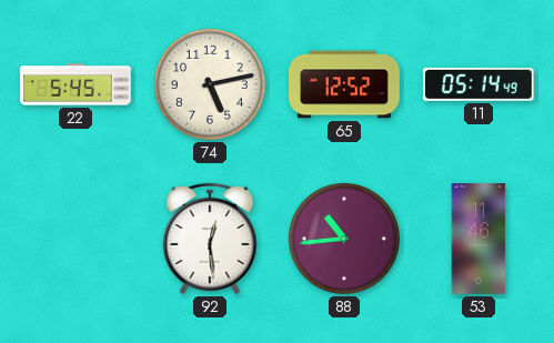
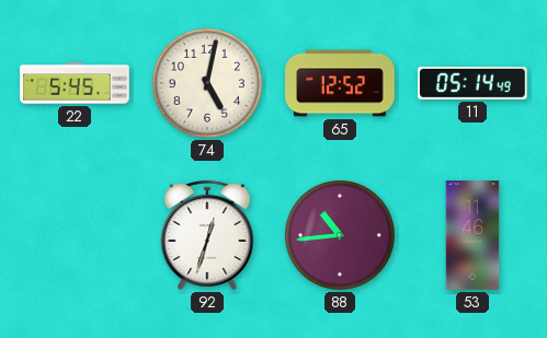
74: 5:13 -> 5:02 (207, 83)
92: 12:29 -> 12:33 (207, 235)
